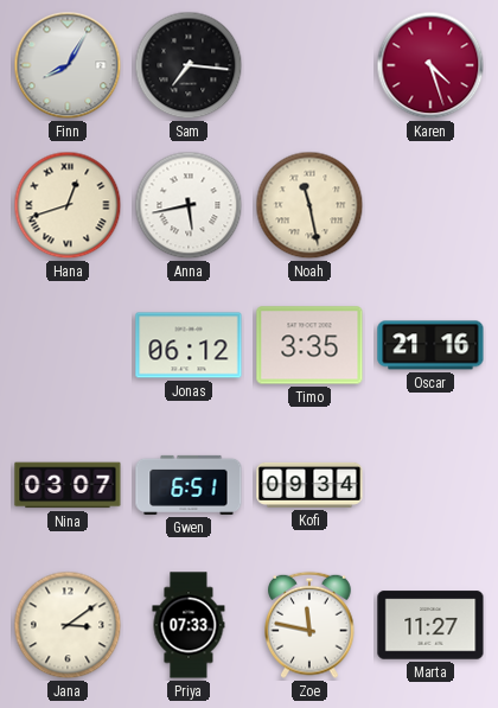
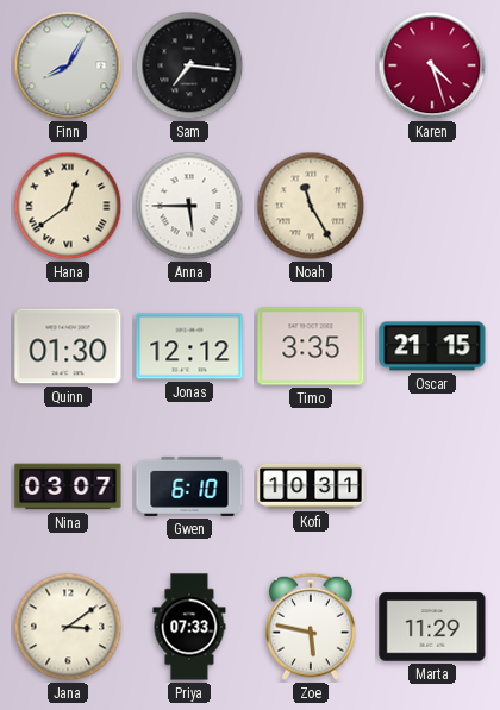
Hana: 12:42 -> 12:39 (68, 206)
Anna: 5:43 -> 5:45 (189, 206)
Noah: 11:28 -> 11:25 (311, 206)
Quinn: none -> 01:30 (68, 346)
Jonas: 06:12 -> 12:12 (189, 346)
Oscar: 21:16 -> 21:15 (432, 346)
Gwen: 6:51 -> 6:10 (189, 486)
Kofi: 09:34 -> 10:31 (311, 486)
Zoe: 11:47 -> 5:47 (311, 627)
Marta: 11:27 -> 11:29 (432, 627)
